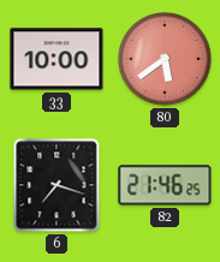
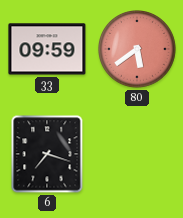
33: 10:00 -> 09:59 (47, 49)
82: 21:46 -> none (165, 185)
